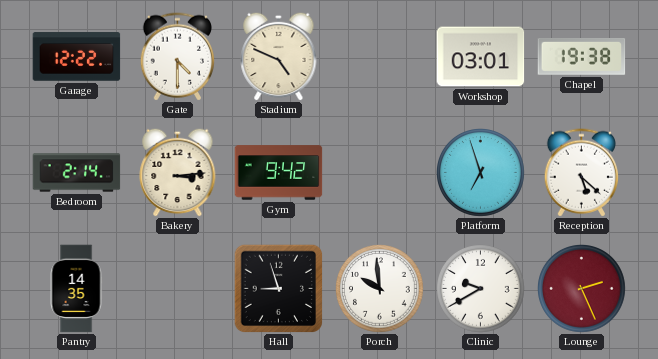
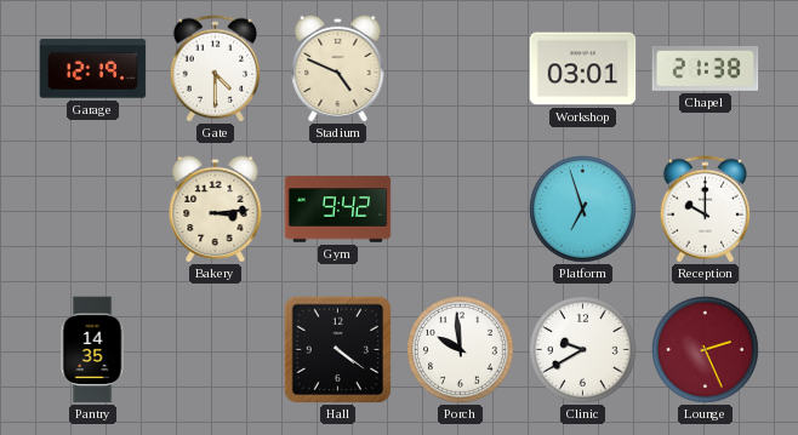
Garage: 12:22 -> 12:19 (93, 69)
Chapel: 19:38 -> 21:38 (706, 69)
Bedroom: 2:14 -> none (77, 173)
Reception: 5:22 -> 10:00 (705, 210)
Hall: 8:57 -> 4:21 (337, 349)
